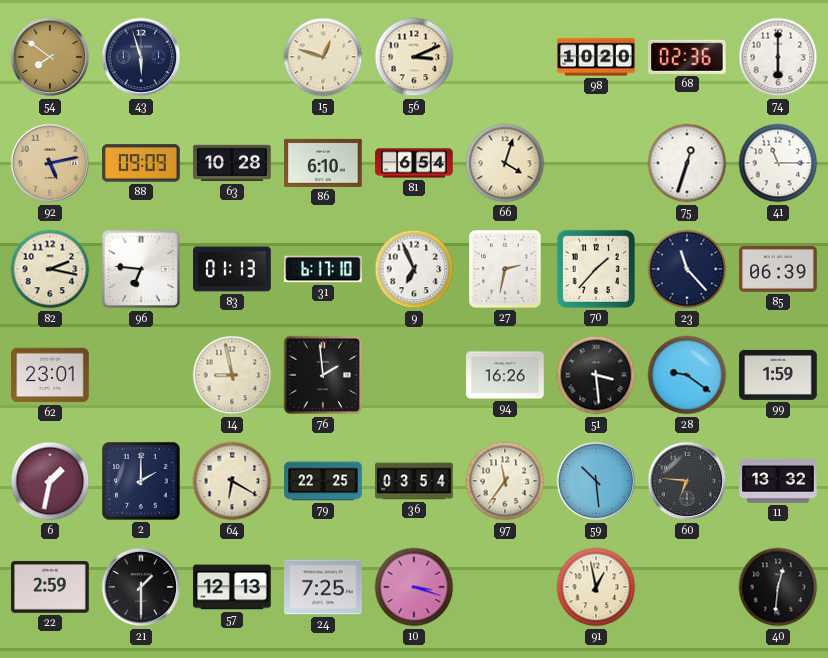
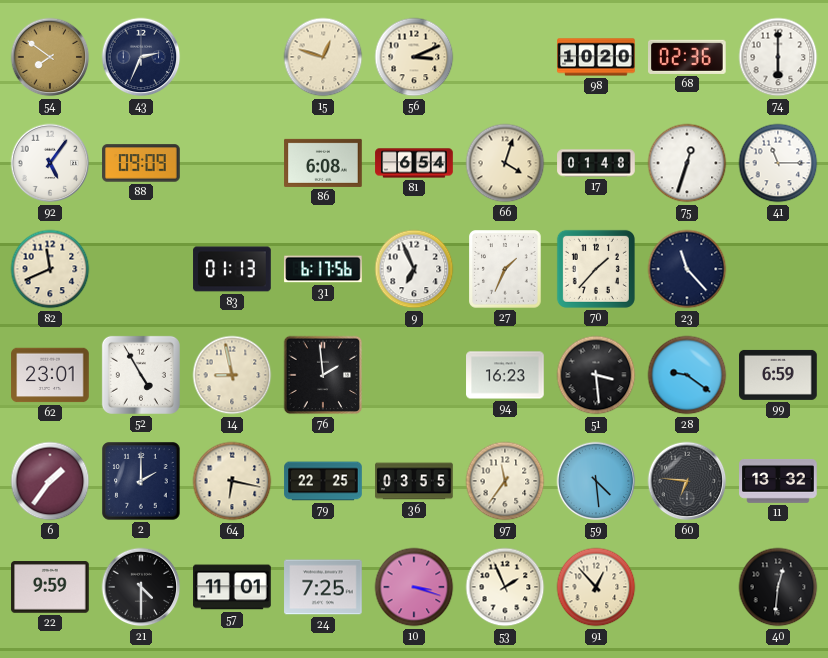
43: 5:57 -> 2:34 (141, 57)
92: 5:13 -> 5:06 (50, 163)
92 dial: champagne -> white (50, 163)
63: 10:28 -> none (232, 163)
86: 6:10 -> 6:08 (323, 163)
17: none -> 01:48 (596, 163)
82: 2:17 -> 11:41 (50, 269)
96: 6:46 -> none (141, 269)
31: 6:17:10 -> 6:17:56 (323, 269)
27: 2:32 -> 1:34 (505, 269)
85: 06:39 -> none (778, 270)
52: none -> 4:55 (141, 375)
94: 16:26 -> 16:23 (505, 375)
99: 1:59 -> 6:59 (778, 375)
6: 1:32 -> 1:36 (50, 481)
64: 6:20 -> 6:17 (232, 481)
36: 03:54 -> 03:55 (414, 481)
59: 10:29 -> 4:29 (596, 481)
22: 2:59 -> 9:59 (50, 587)
21: 1:30 -> 4:30 (141, 587)
57: 12:13 -> 11:01 (232, 587)
53: none -> 1:56 (505, 587)
91: 12:58 -> 12:53 (596, 587)
